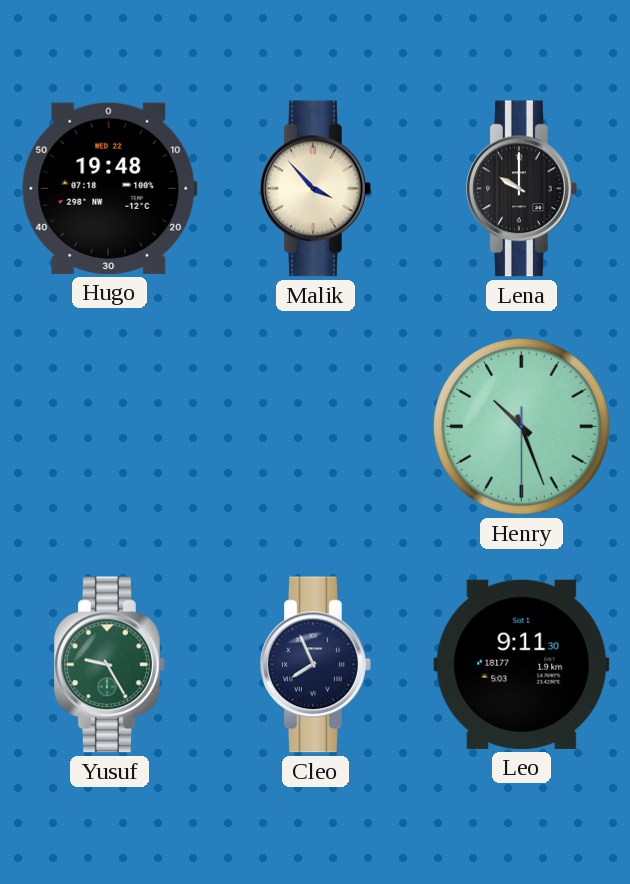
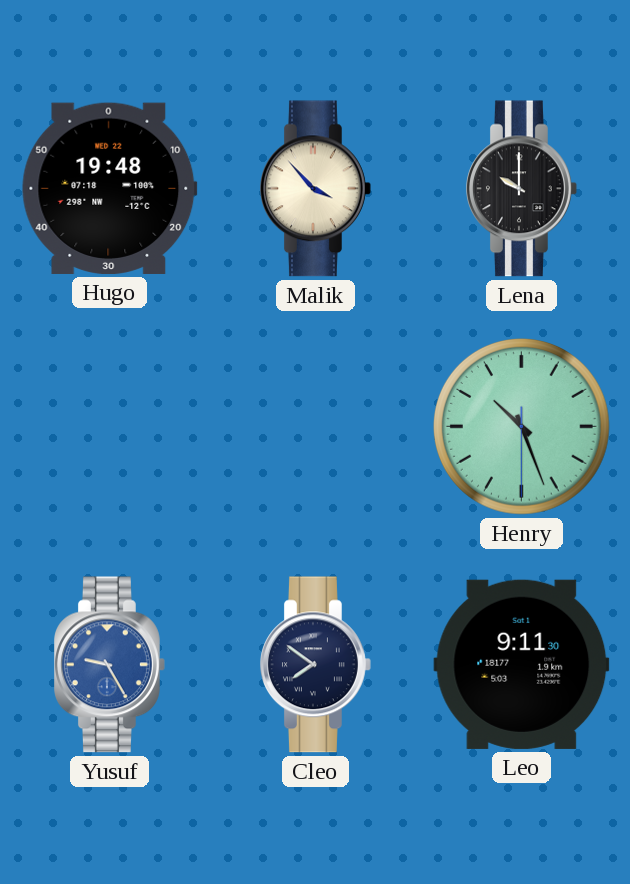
Yusuf dial: green -> blue (110, 665)
Cleo: 7:56 -> 7:51 (316, 665)
